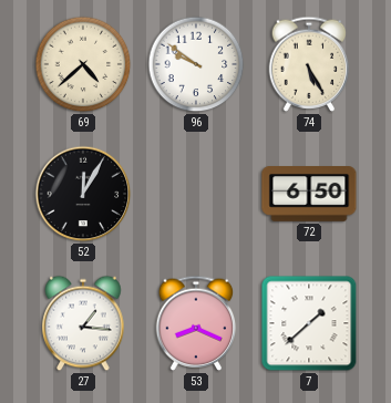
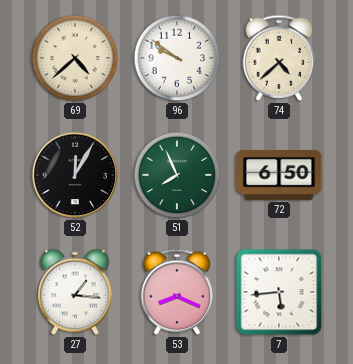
74: 5:25 -> 4:38 (279, 58)
51: none -> 7:56 (177, 175)
7: 1:38 -> 5:44 (279, 292)
